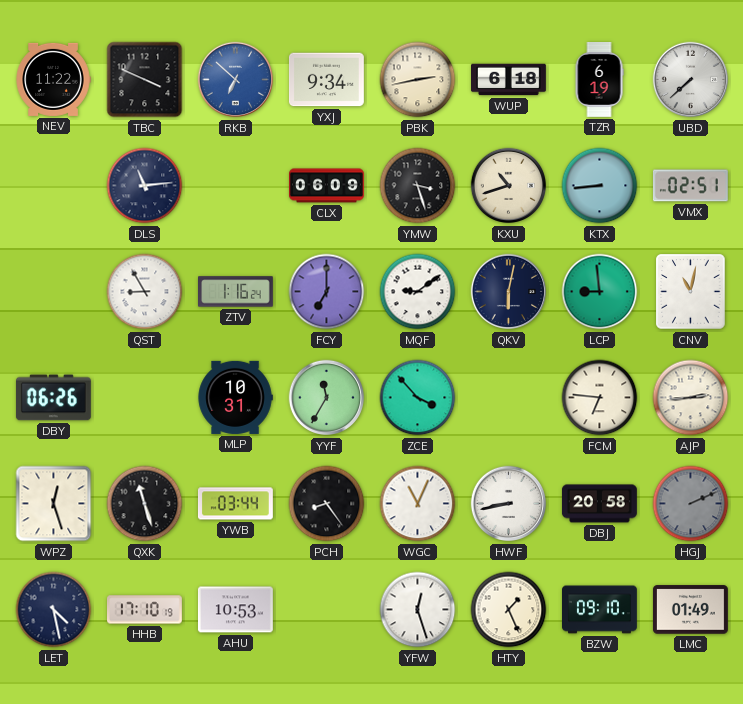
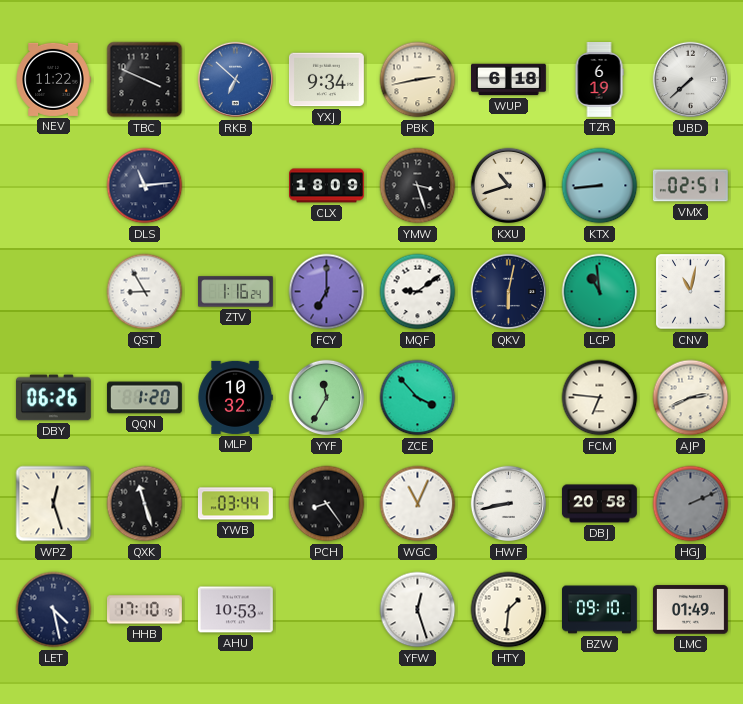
CLX: 06:09 -> 18:09 (327, 186)
LCP: 8:59 -> 10:59 (600, 292)
QQN: none -> 1:20 (144, 398)
MLP: 10:31 -> 10:32 (235, 397)
AJP: 2:44 -> 2:41 (691, 398)
HTY: 1:26 -> 1:31 (509, 610)
